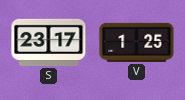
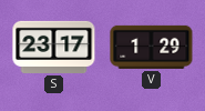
V: 1:25 -> 1:29 (152, 47)
